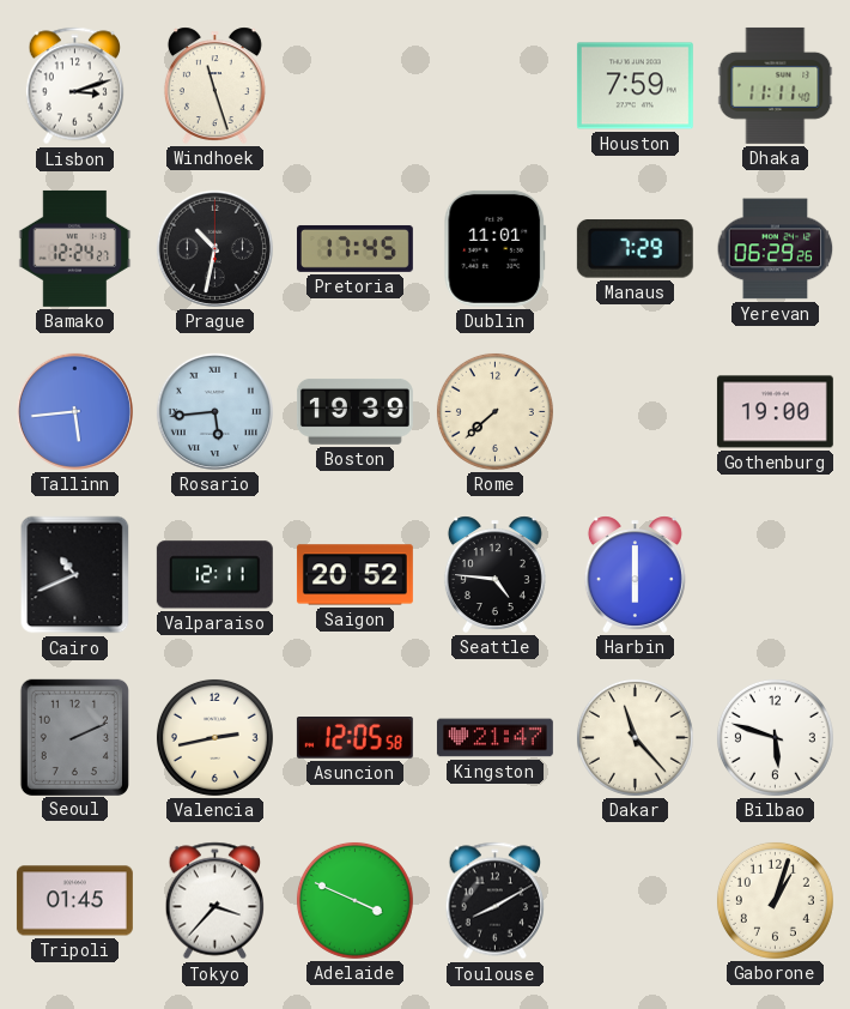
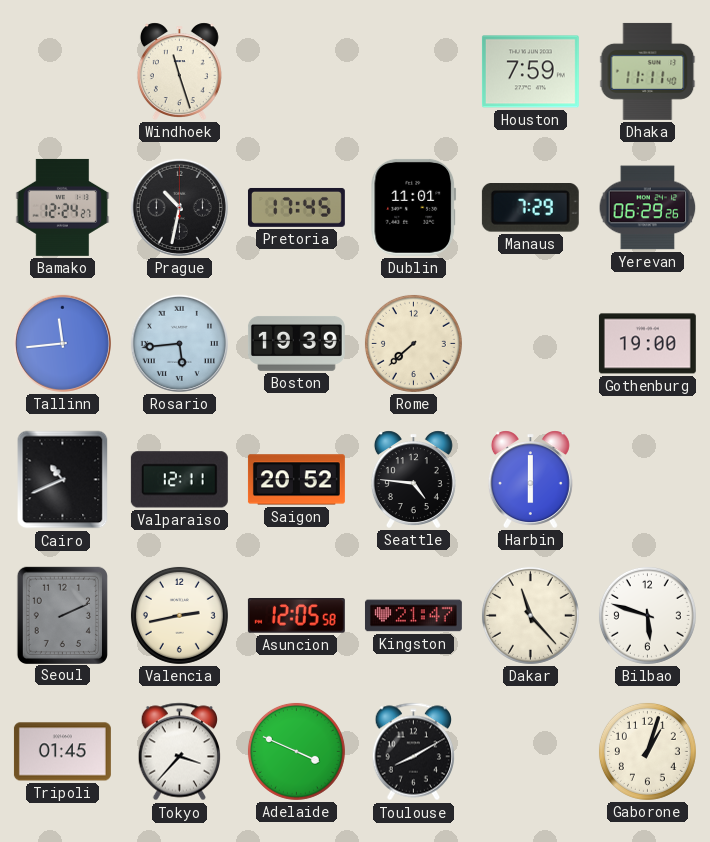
Lisbon: 3:12 -> none (75, 86)
Tallinn: 5:44 -> 11:44 (62, 343)
